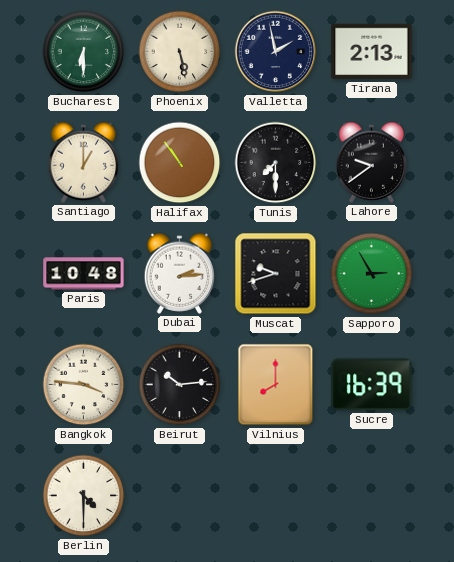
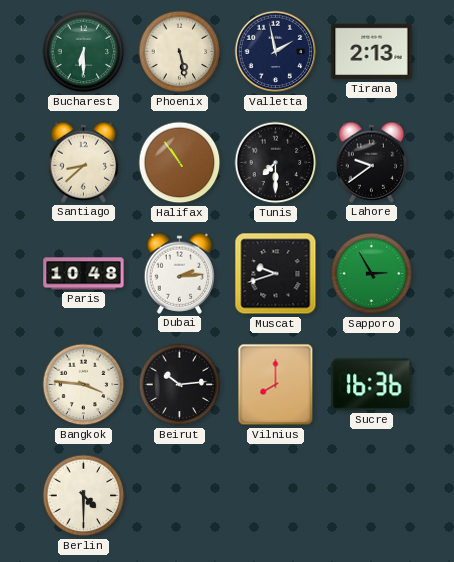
Santiago: 1:00 -> 8:38 (83, 162)
Sucre: 16:39 -> 16:36 (372, 385)
